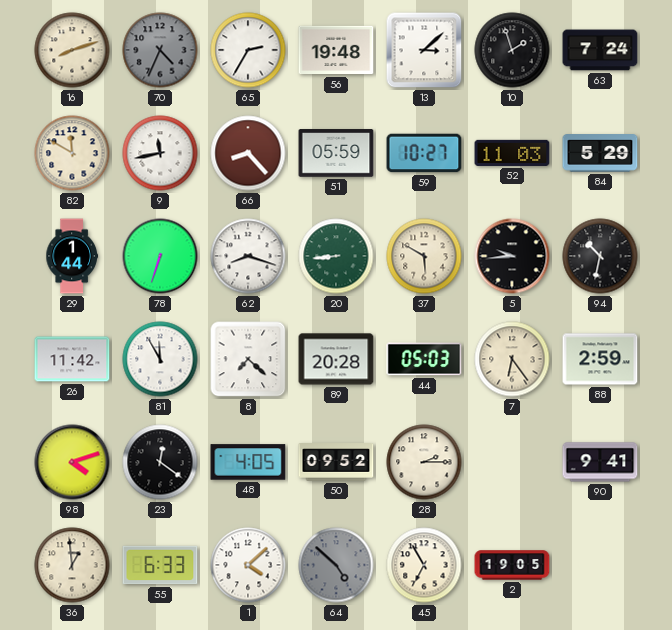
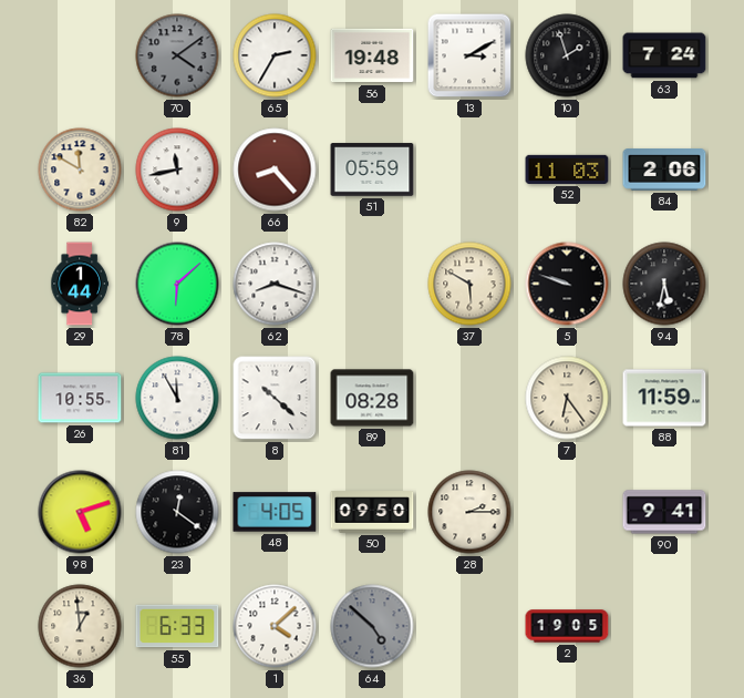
16: 8:12 -> none (72, 50)
70: 4:34 -> 4:09 (177, 55)
13: 3:08 -> 3:10 (469, 55)
59: 10:27 -> none (424, 153)
84: 5:29 -> 2:06 (664, 170)
78: 6:33 -> 6:08 (177, 284)
20: 8:44 -> none (336, 256)
5: 9:44 -> 9:48 (567, 284)
94: 10:32 -> 5:32 (664, 284)
26: 11:42 -> 10:55 (80, 398)
8: 7:22 -> 10:22 (275, 398)
89: 20:28 -> 08:28 (372, 398)
44: 05:03 -> none (424, 359)
88: 2:59 -> 11:59 (664, 398)
98: 4:12 -> 5:12 (80, 512)
50: 09:52 -> 09:50 (372, 512)
45: 6:55 -> none (424, 565)
